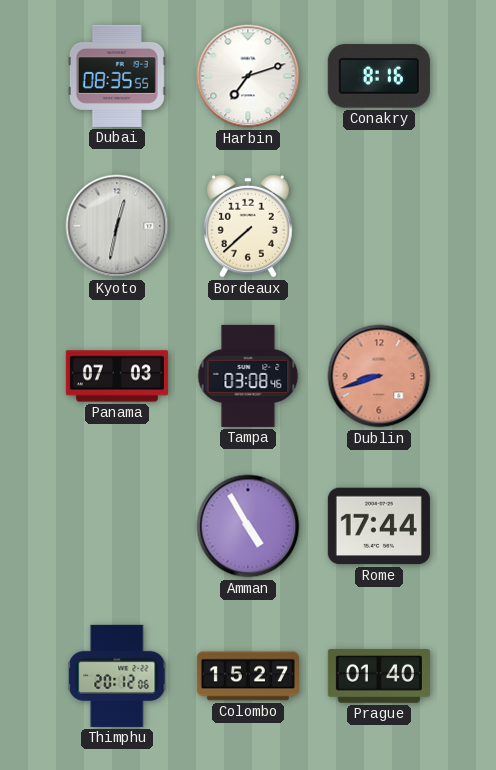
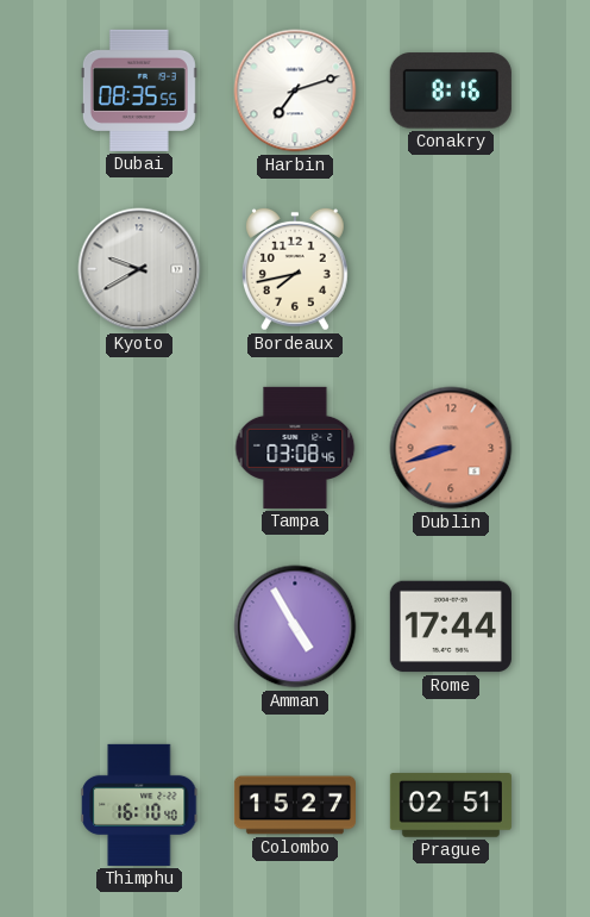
Kyoto: 12:32 -> 9:40 (139, 269)
Bordeaux: 7:38 -> 7:43 (295, 269)
Panama: 07:03 -> none (117, 376)
Thimphu: 20:12 -> 16:10 (139, 805)
Prague: 01:40 -> 02:51 (451, 805)
